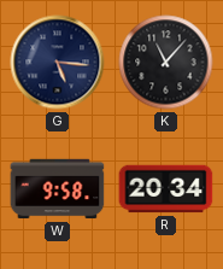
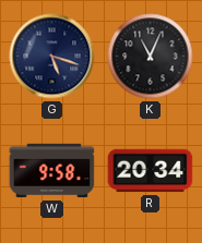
G: 5:16 -> 5:18 (52, 57)
K: 11:07 -> 11:04 (151, 57)
